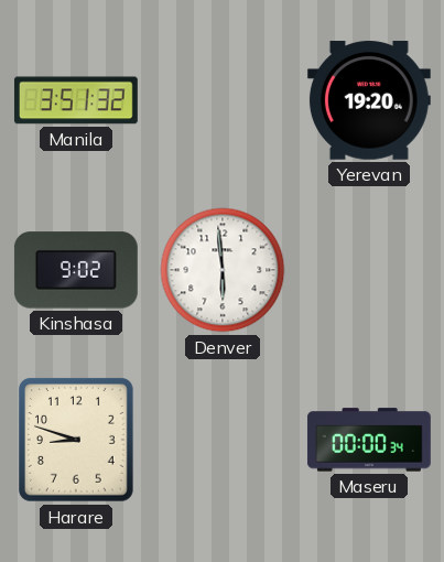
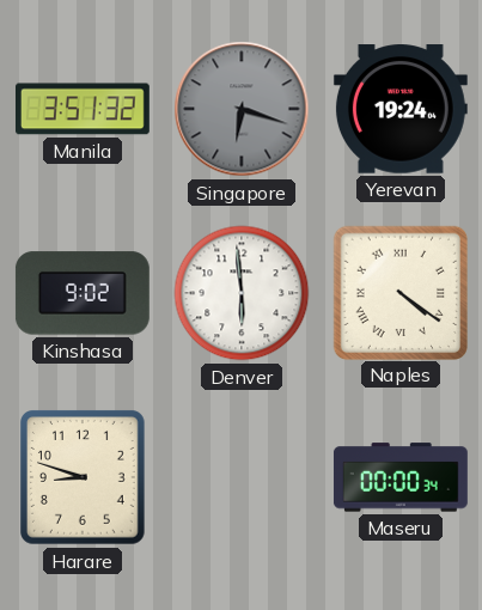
Singapore: none -> 6:18 (242, 109)
Yerevan: 19:20 -> 19:24 (401, 109)
Naples: none -> 4:21 (399, 292)
